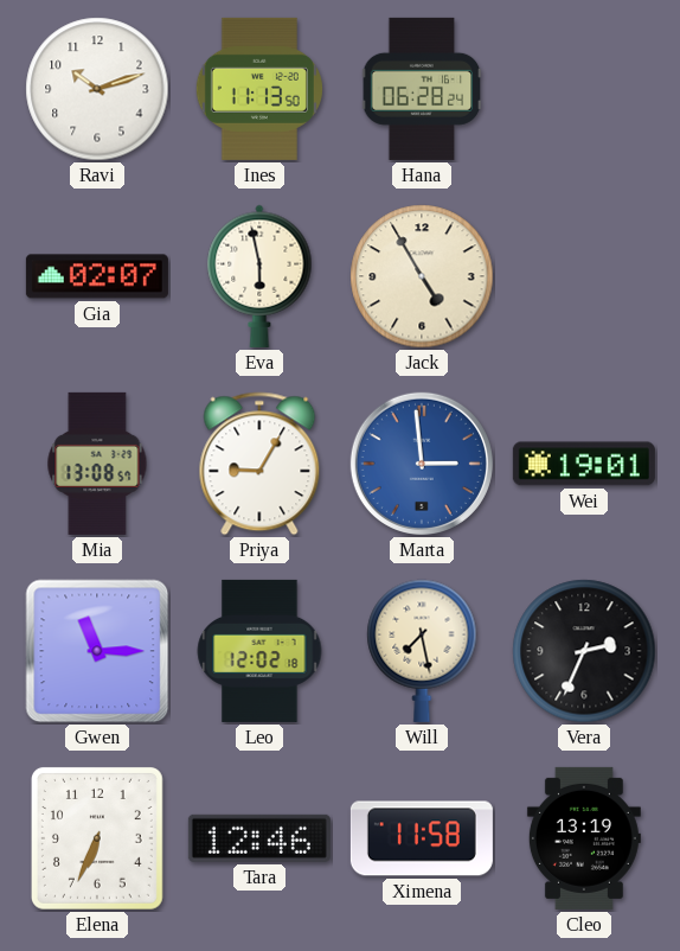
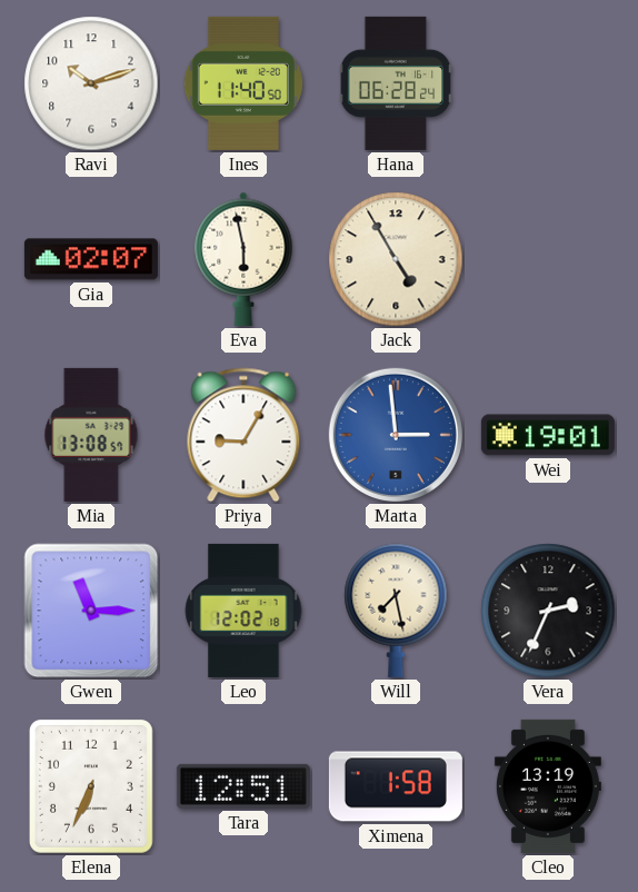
Ines: 11:13 -> 11:40 (243, 83)
Tara: 12:46 -> 12:51 (243, 786)
Ximena: 11:58 -> 1:58 (396, 786)
